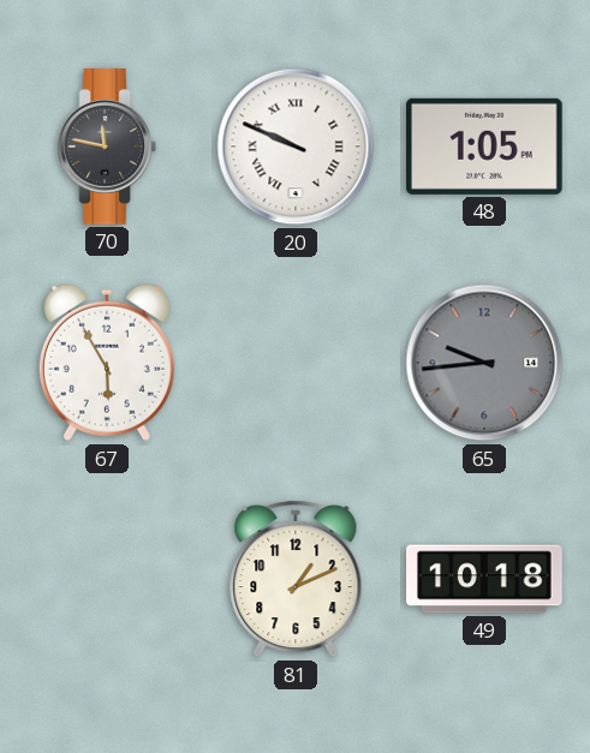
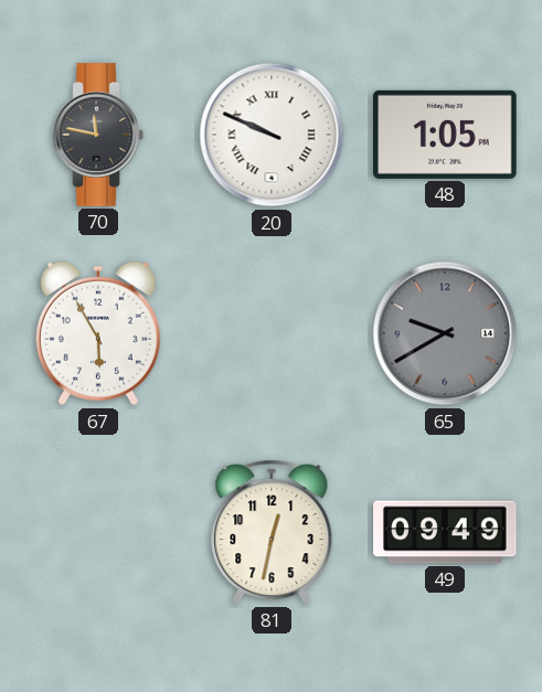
65: 9:44 -> 9:40 (445, 333)
81: 1:11 -> 12:32 (272, 532)
49: 10:18 -> 09:49 (445, 532)
